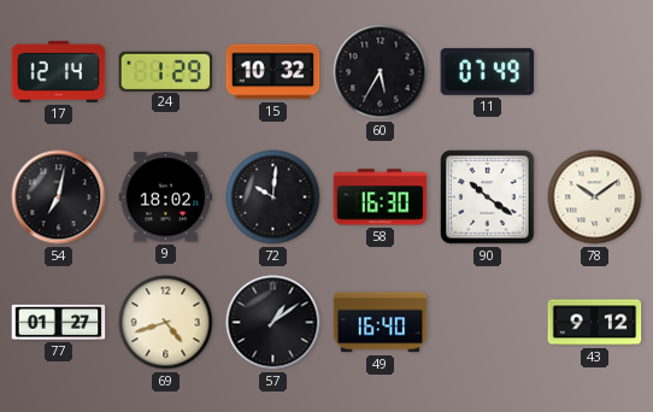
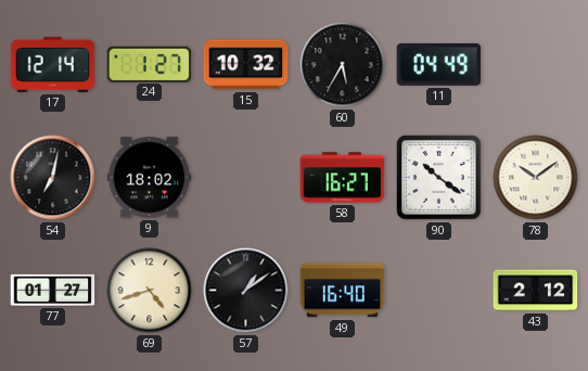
24: 1:29 -> 1:27 (150, 64)
11: 07:49 -> 04:49 (439, 64)
72: 10:01 -> none (273, 198)
58: 16:30 -> 16:27 (343, 178)
43: 9:12 -> 2:12 (536, 291)
